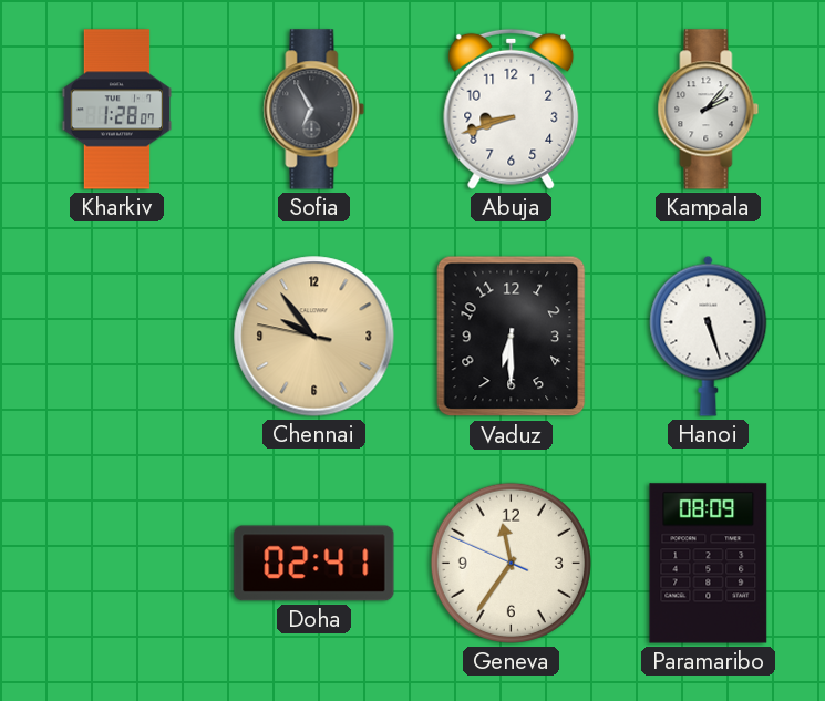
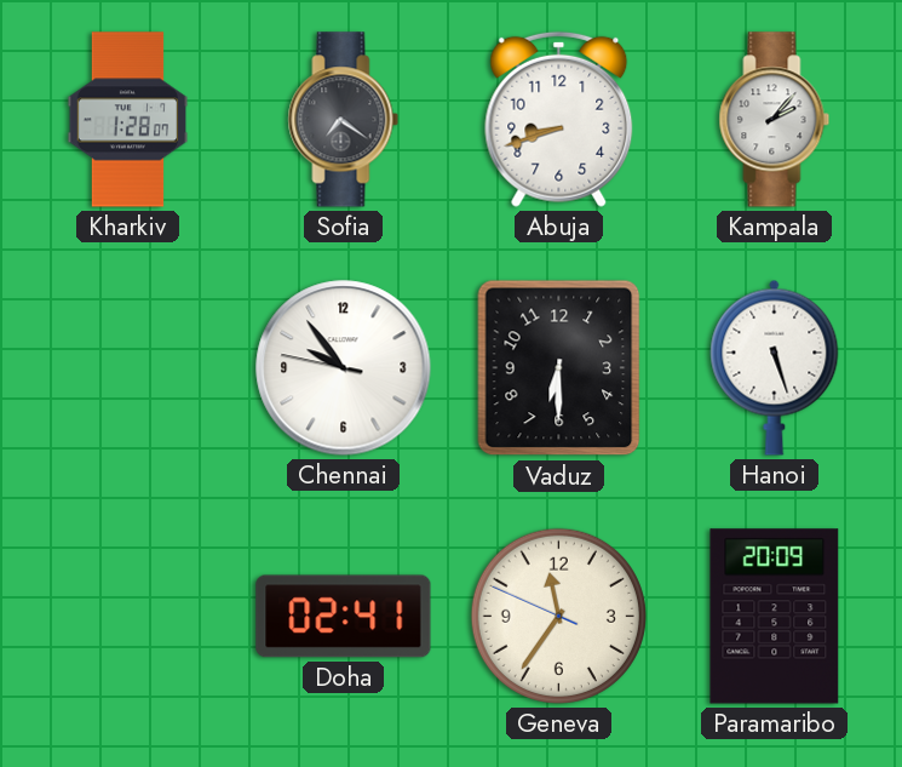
Sofia: 6:55 -> 7:21 (344, 120)
Chennai dial: champagne -> white (344, 368)
Paramaribo: 08:09 -> 20:09 (775, 617)
